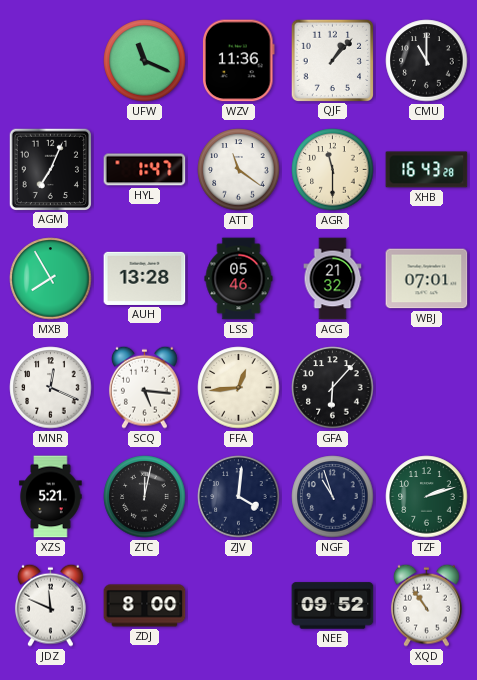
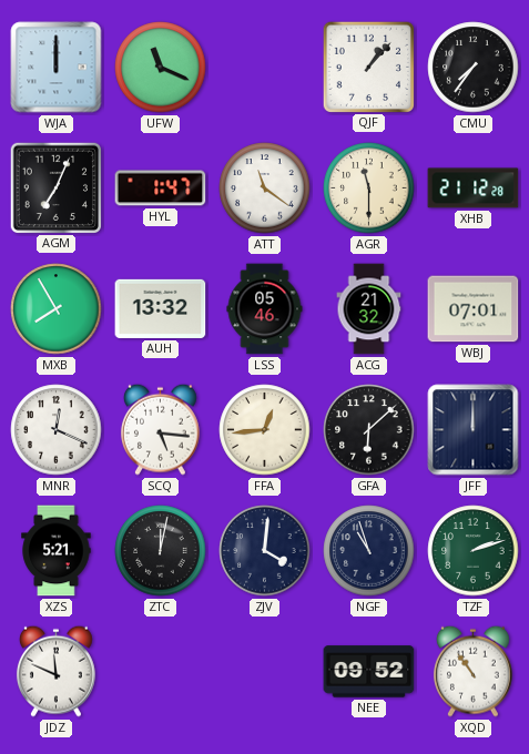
WJA: none -> 12:00 (57, 68)
WZV: 11:36 -> none (238, 61)
CMU: 11:00 -> 7:36 (474, 68)
XHB: 16:43 -> 21:12 (474, 188)
AUH: 13:28 -> 13:32 (161, 308)
GFA: 6:07 -> 6:08 (369, 430)
JFF: none -> 12:00 (474, 430)
ZDJ: 8:00 -> none (145, 606)
